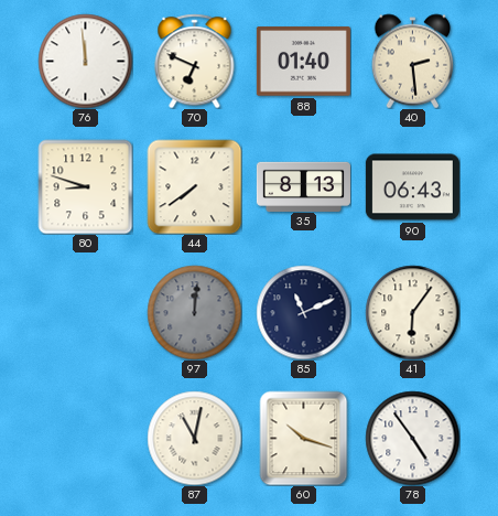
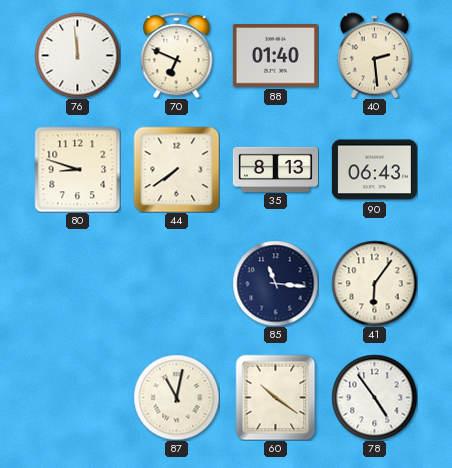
97: 12:01 -> none (194, 312)
85: 11:11 -> 11:16 (275, 283)
60: 10:18 -> 10:21 (276, 397)
